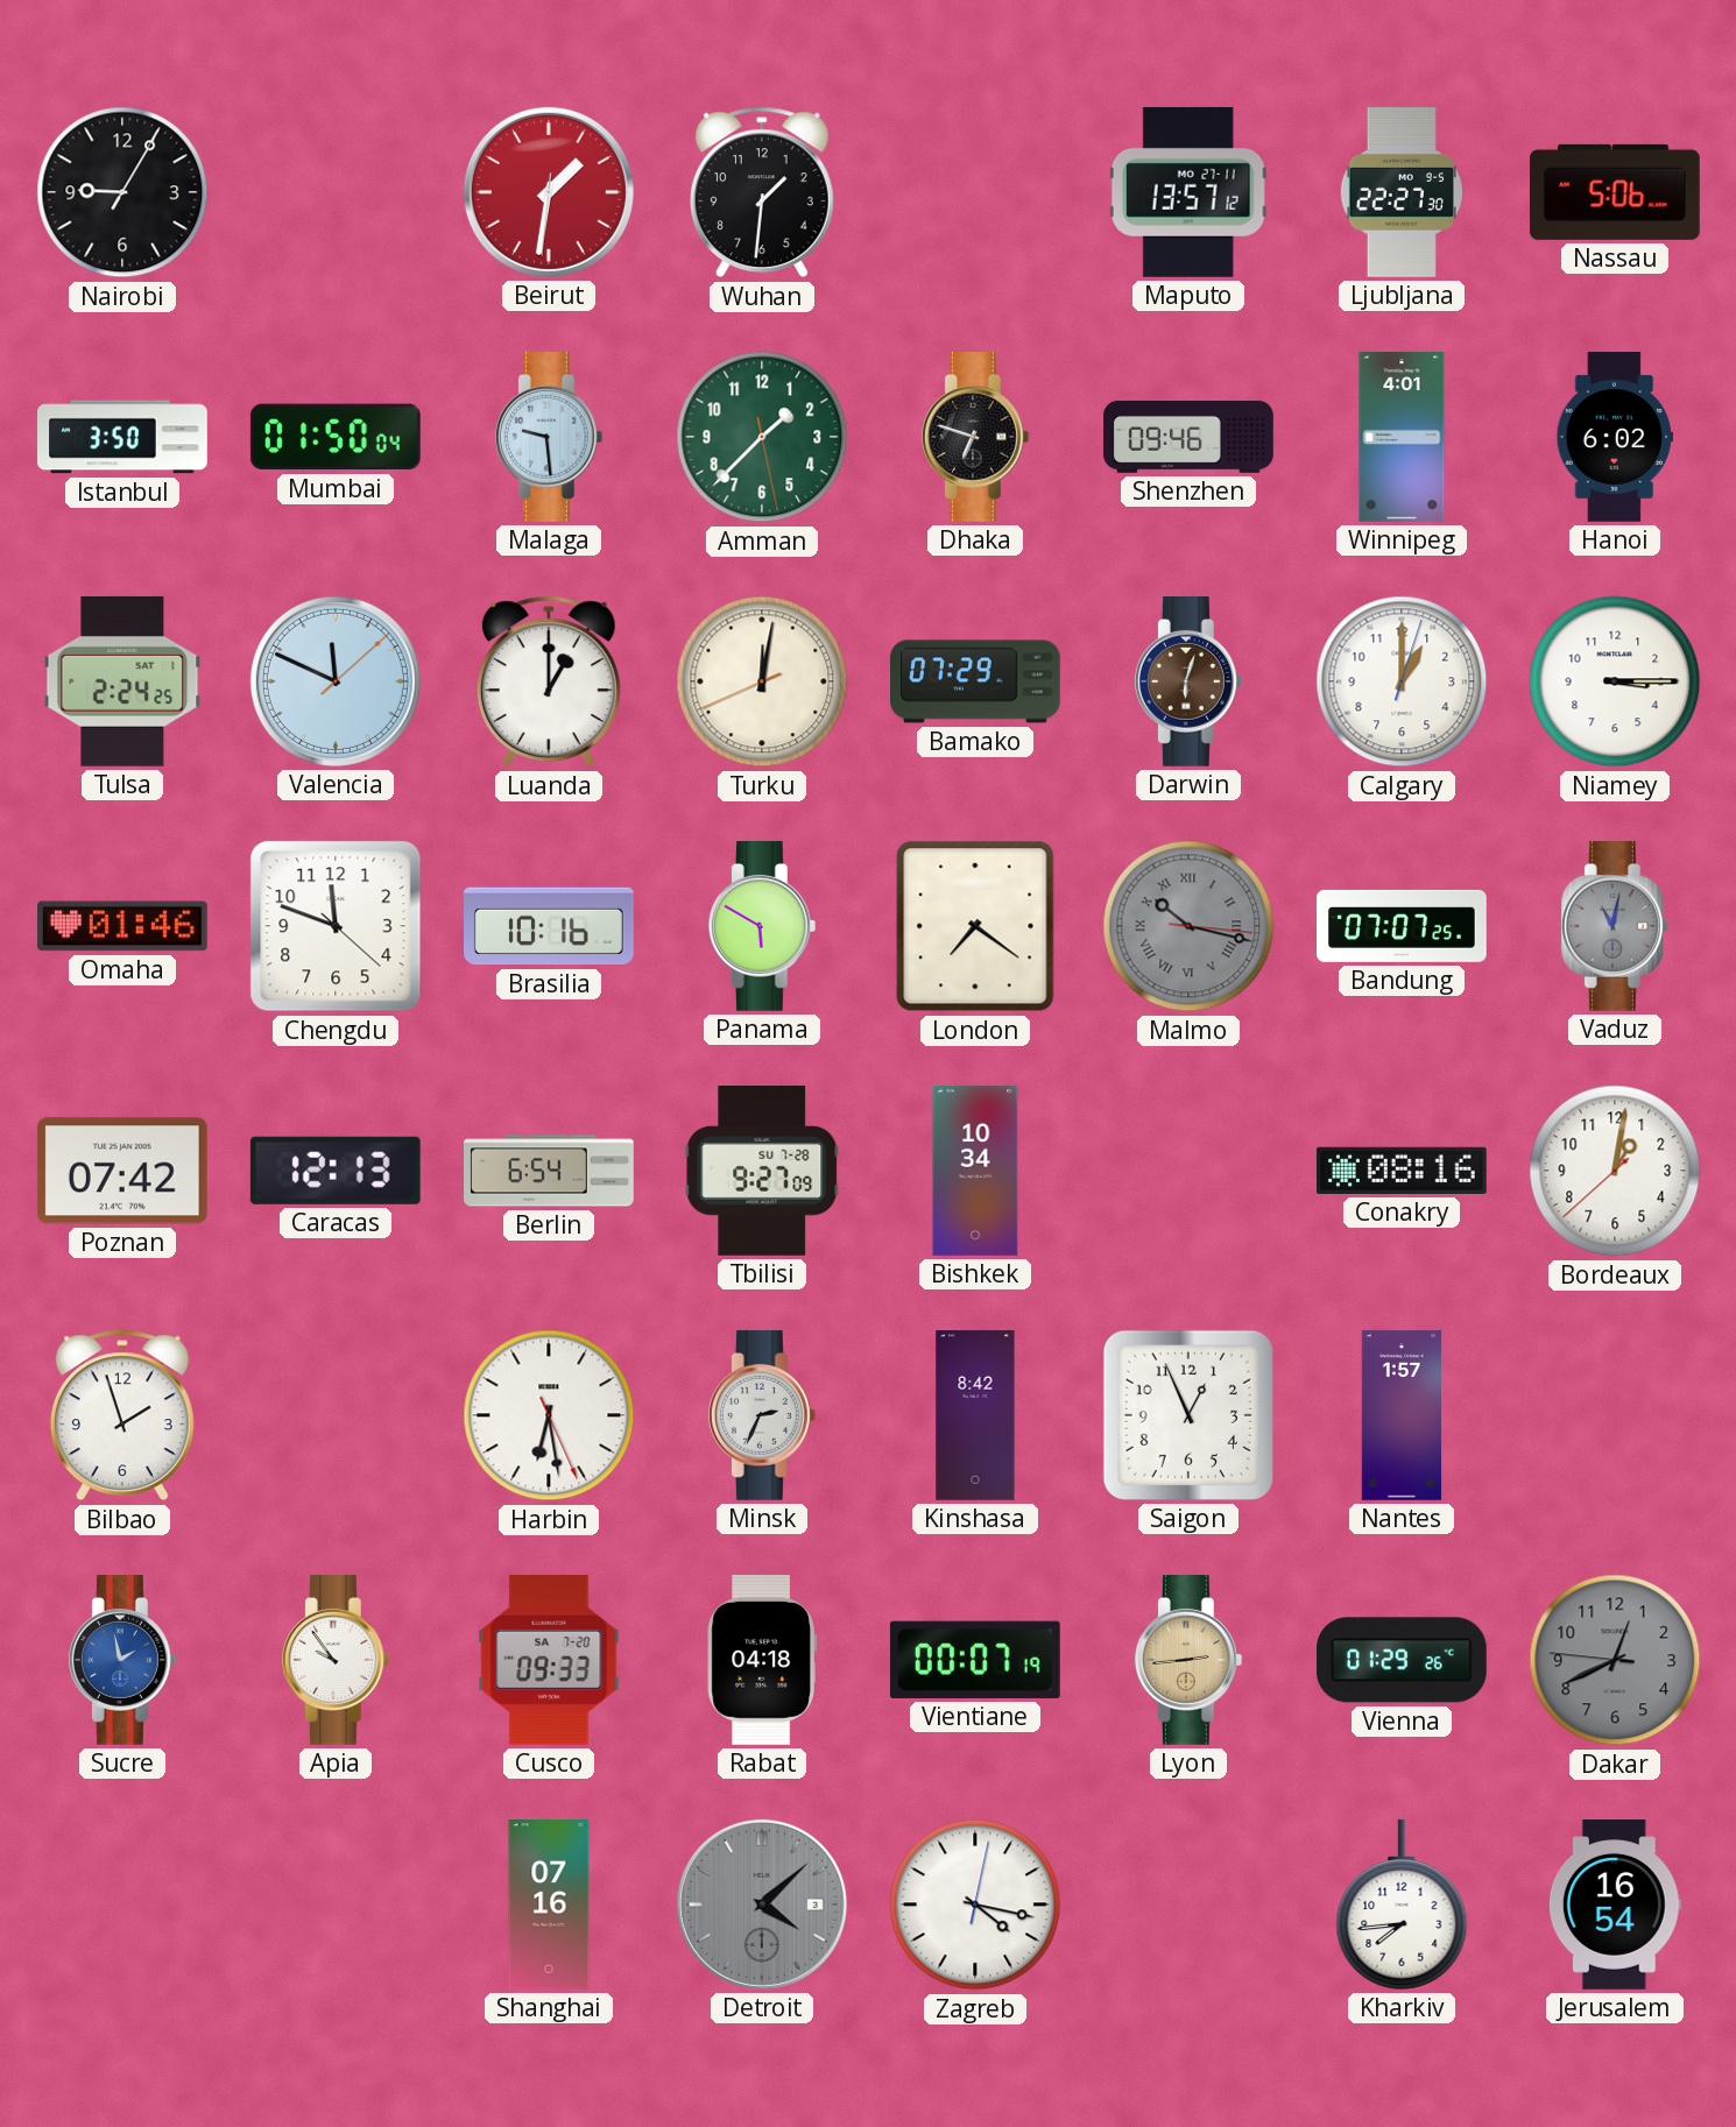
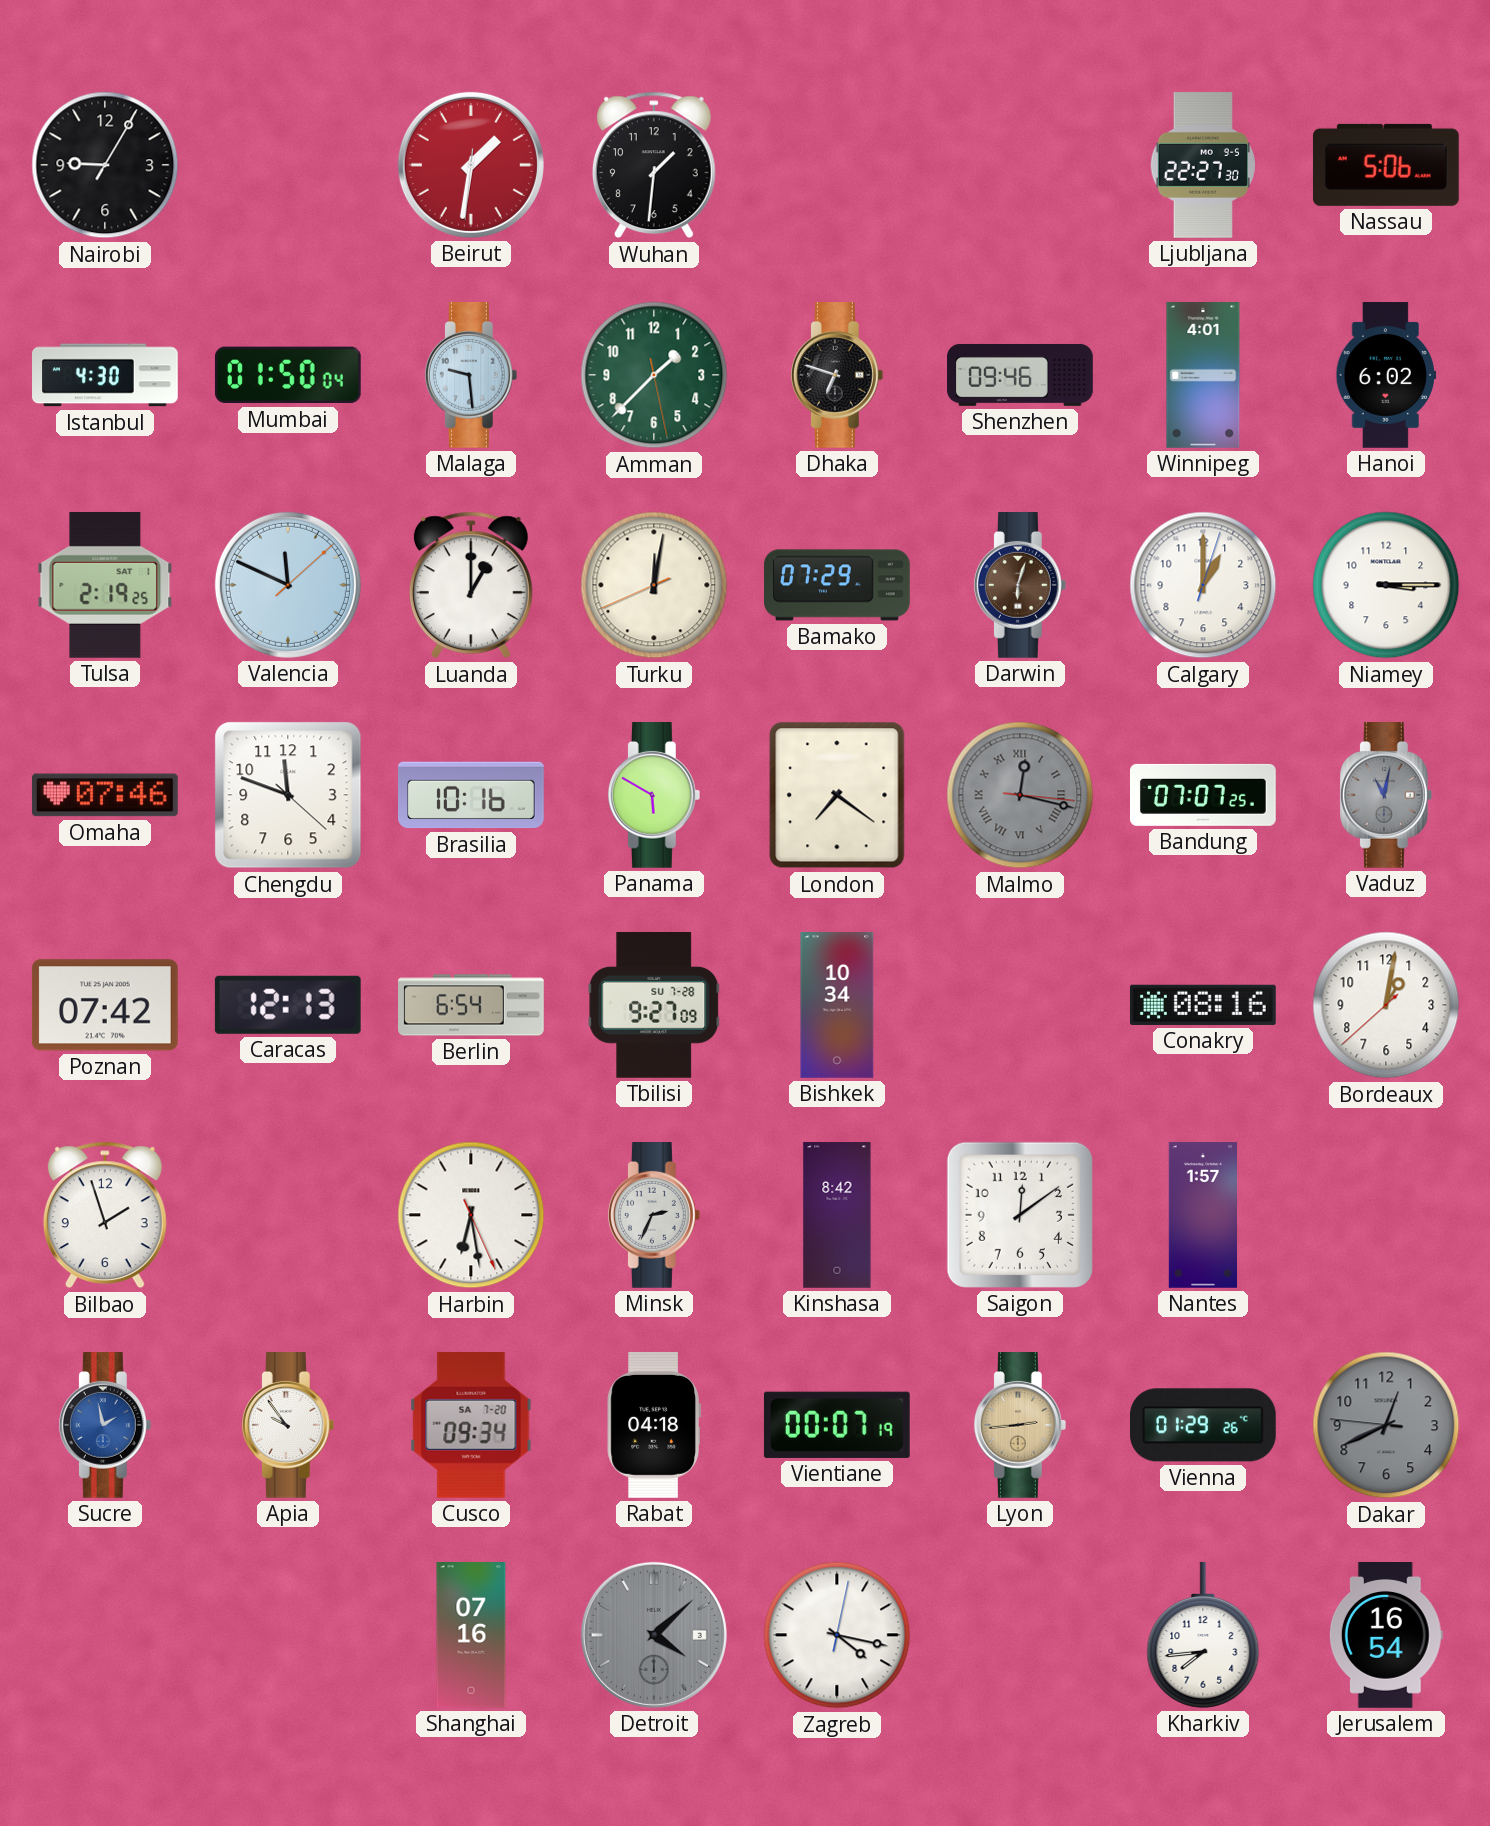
Maputo: 13:57 -> none (1188, 192)
Istanbul: 3:50 -> 4:30 (106, 375)
Tulsa: 2:24 -> 2:19 (105, 585)
Omaha: 01:46 -> 07:46 (105, 795)
Malmo: 10:17 -> 12:17 (1020, 795)
Saigon: 12:56 -> 12:09 (1020, 1215)
Cusco: 09:33 -> 09:34 (471, 1425)
